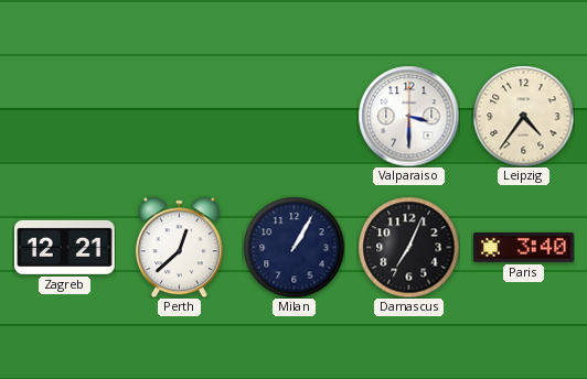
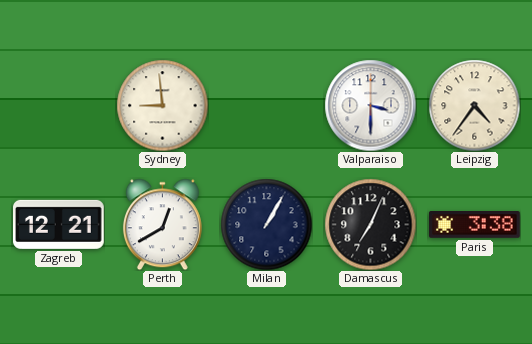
Sydney: none -> 8:59 (162, 105)
Perth: 12:38 -> 12:40 (162, 224)
Paris: 3:40 -> 3:38 (475, 225)
